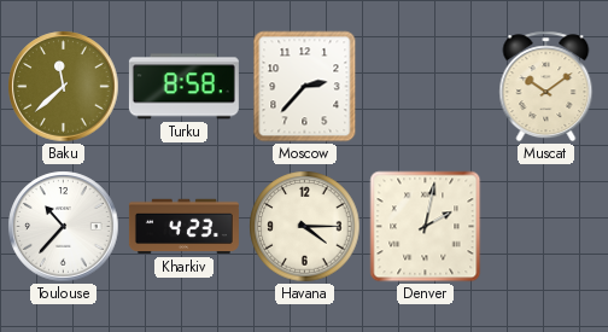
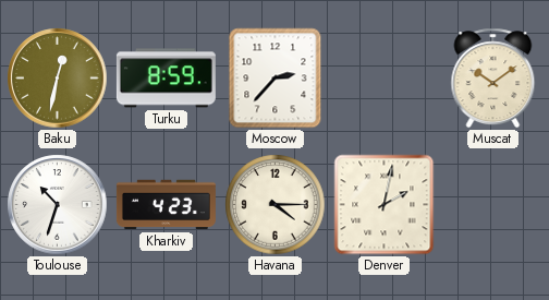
Baku: 11:38 -> 12:32 (58, 79)
Turku: 8:58 -> 8:59 (166, 79)
Toulouse: 10:37 -> 10:33 (58, 205)
